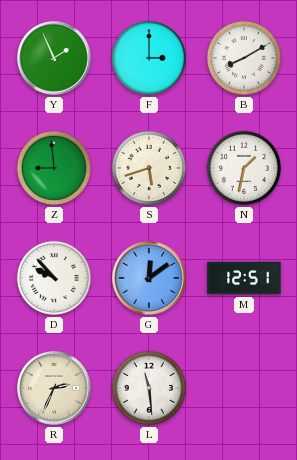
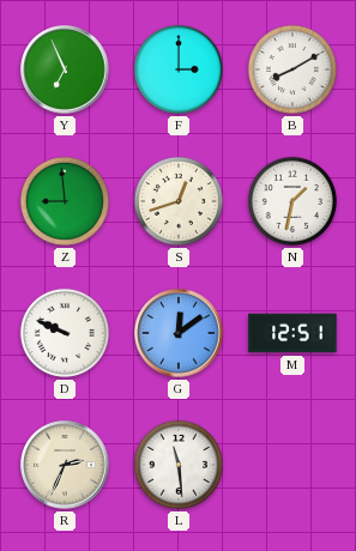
Y: 1:56 -> 6:56 (65, 69)
S: 5:42 -> 12:42 (179, 201)
D: 9:53 -> 9:49 (65, 333)
